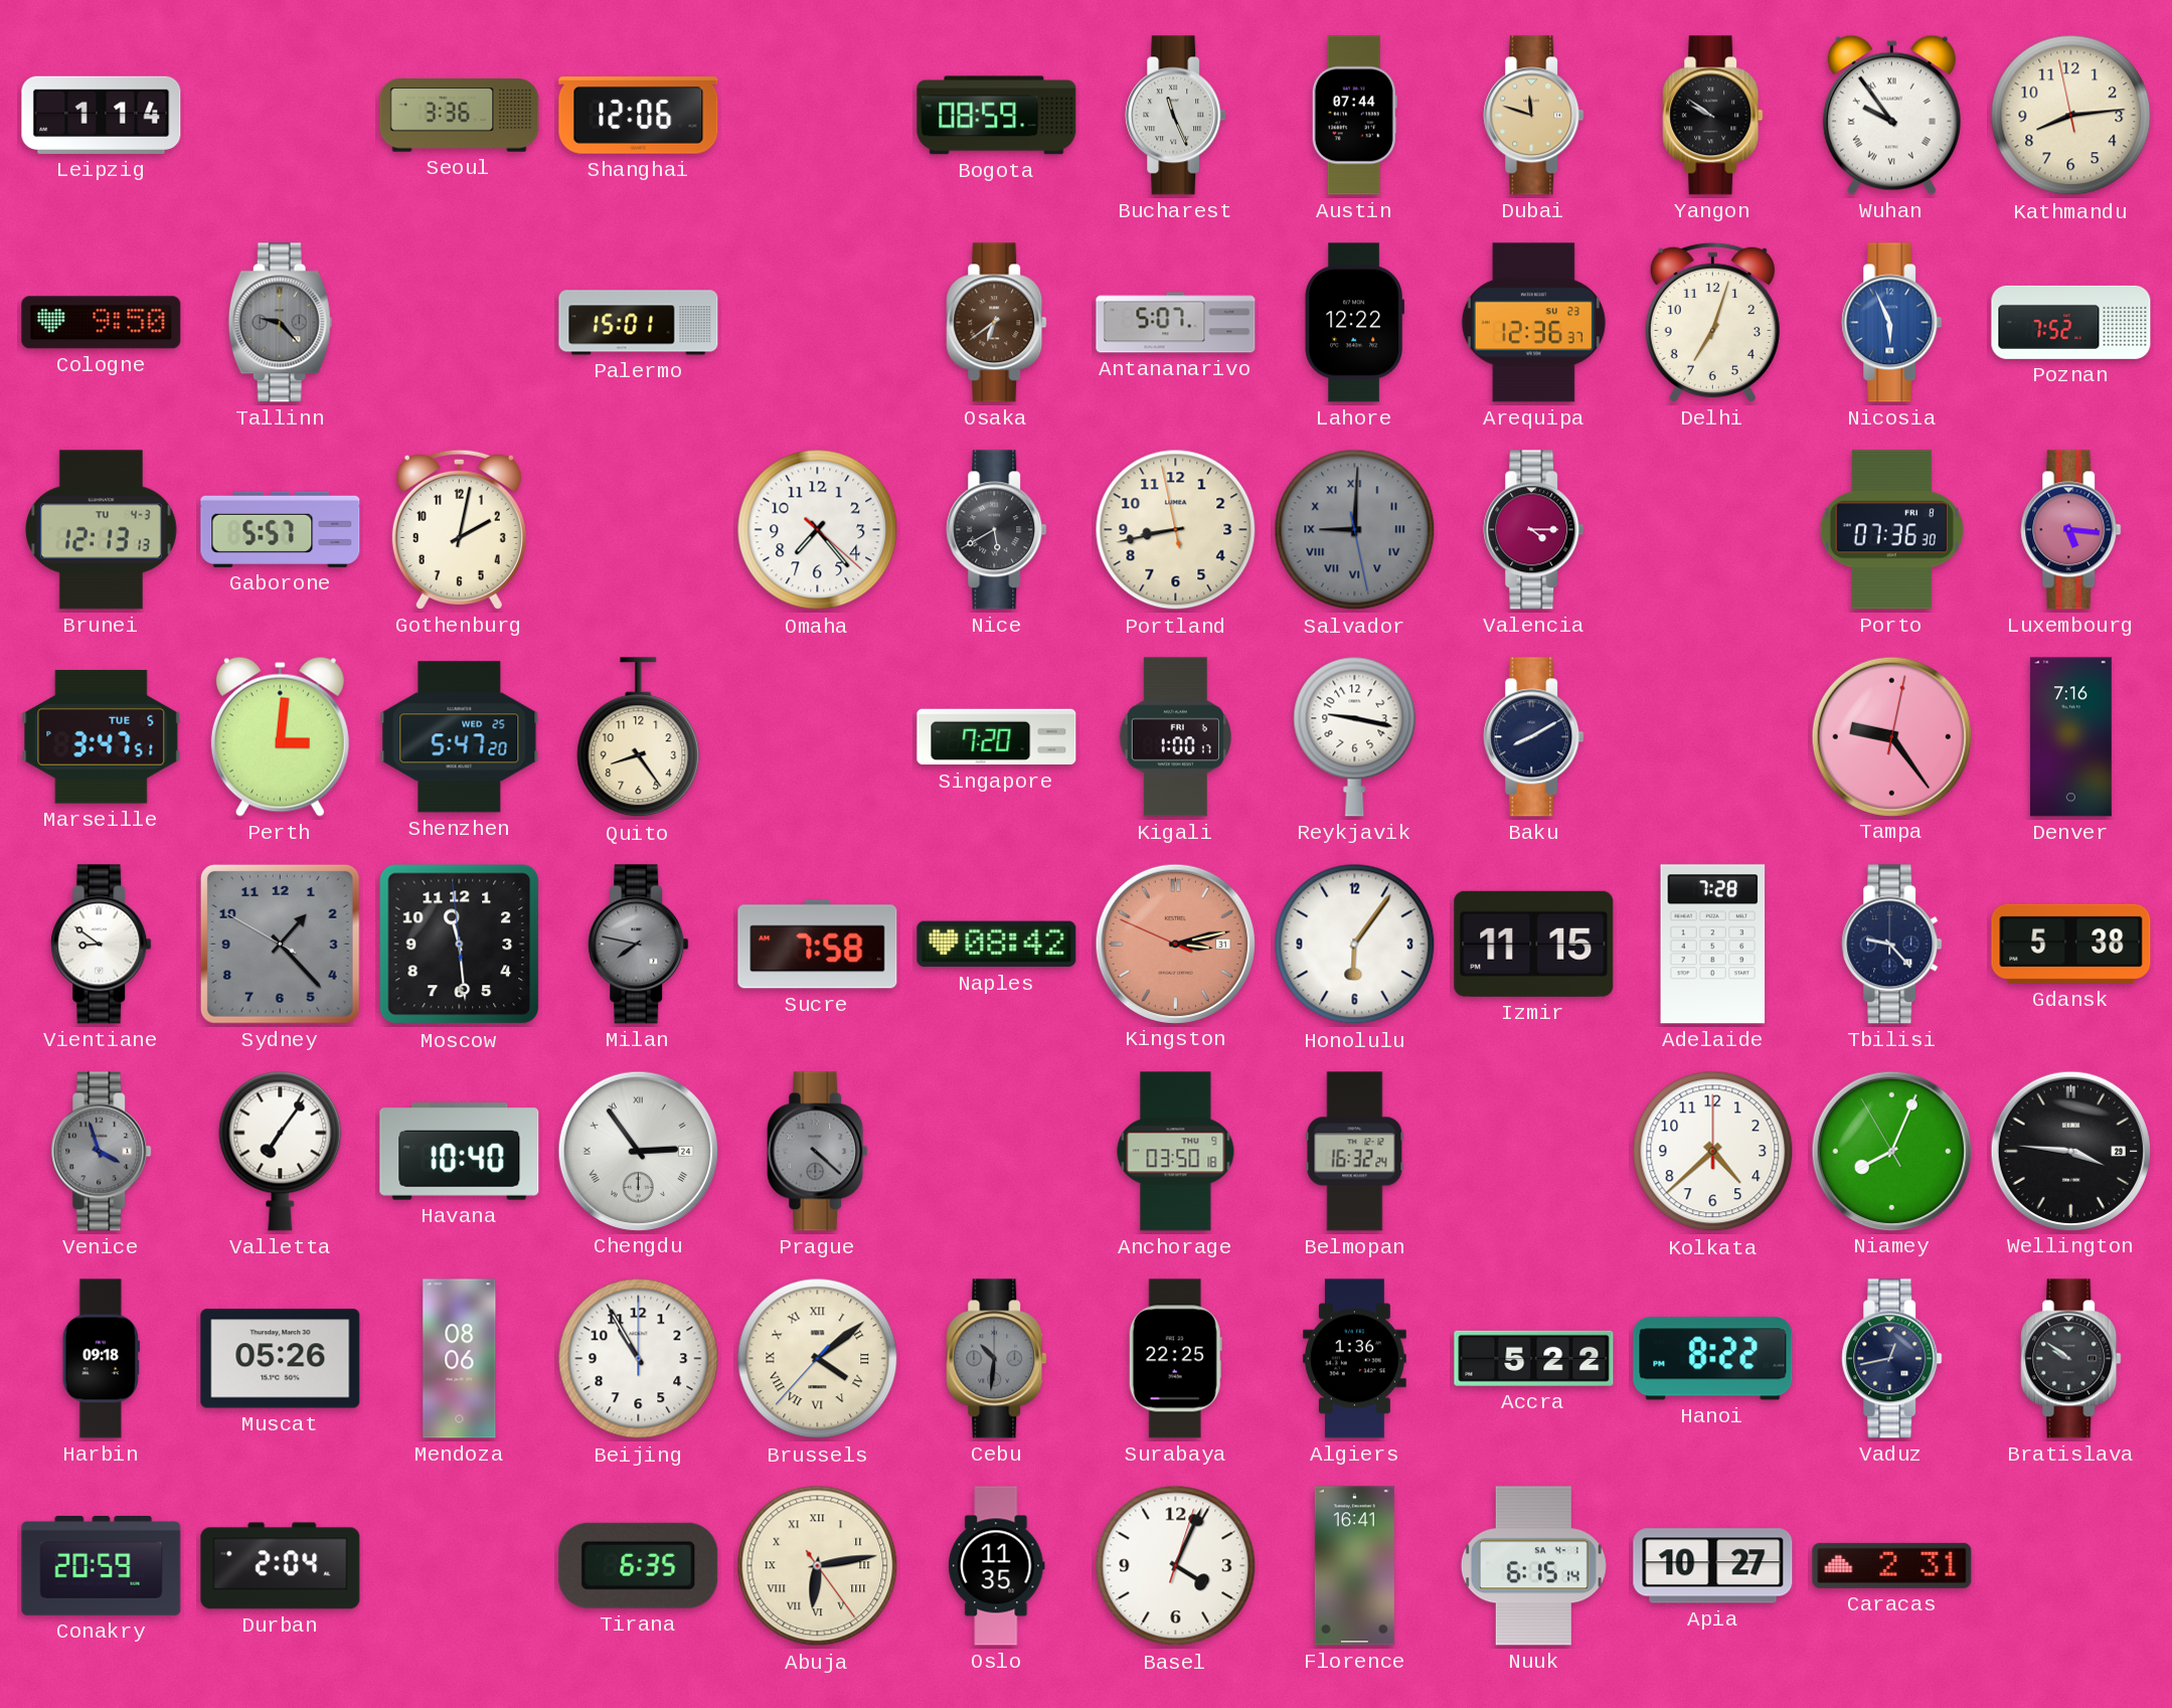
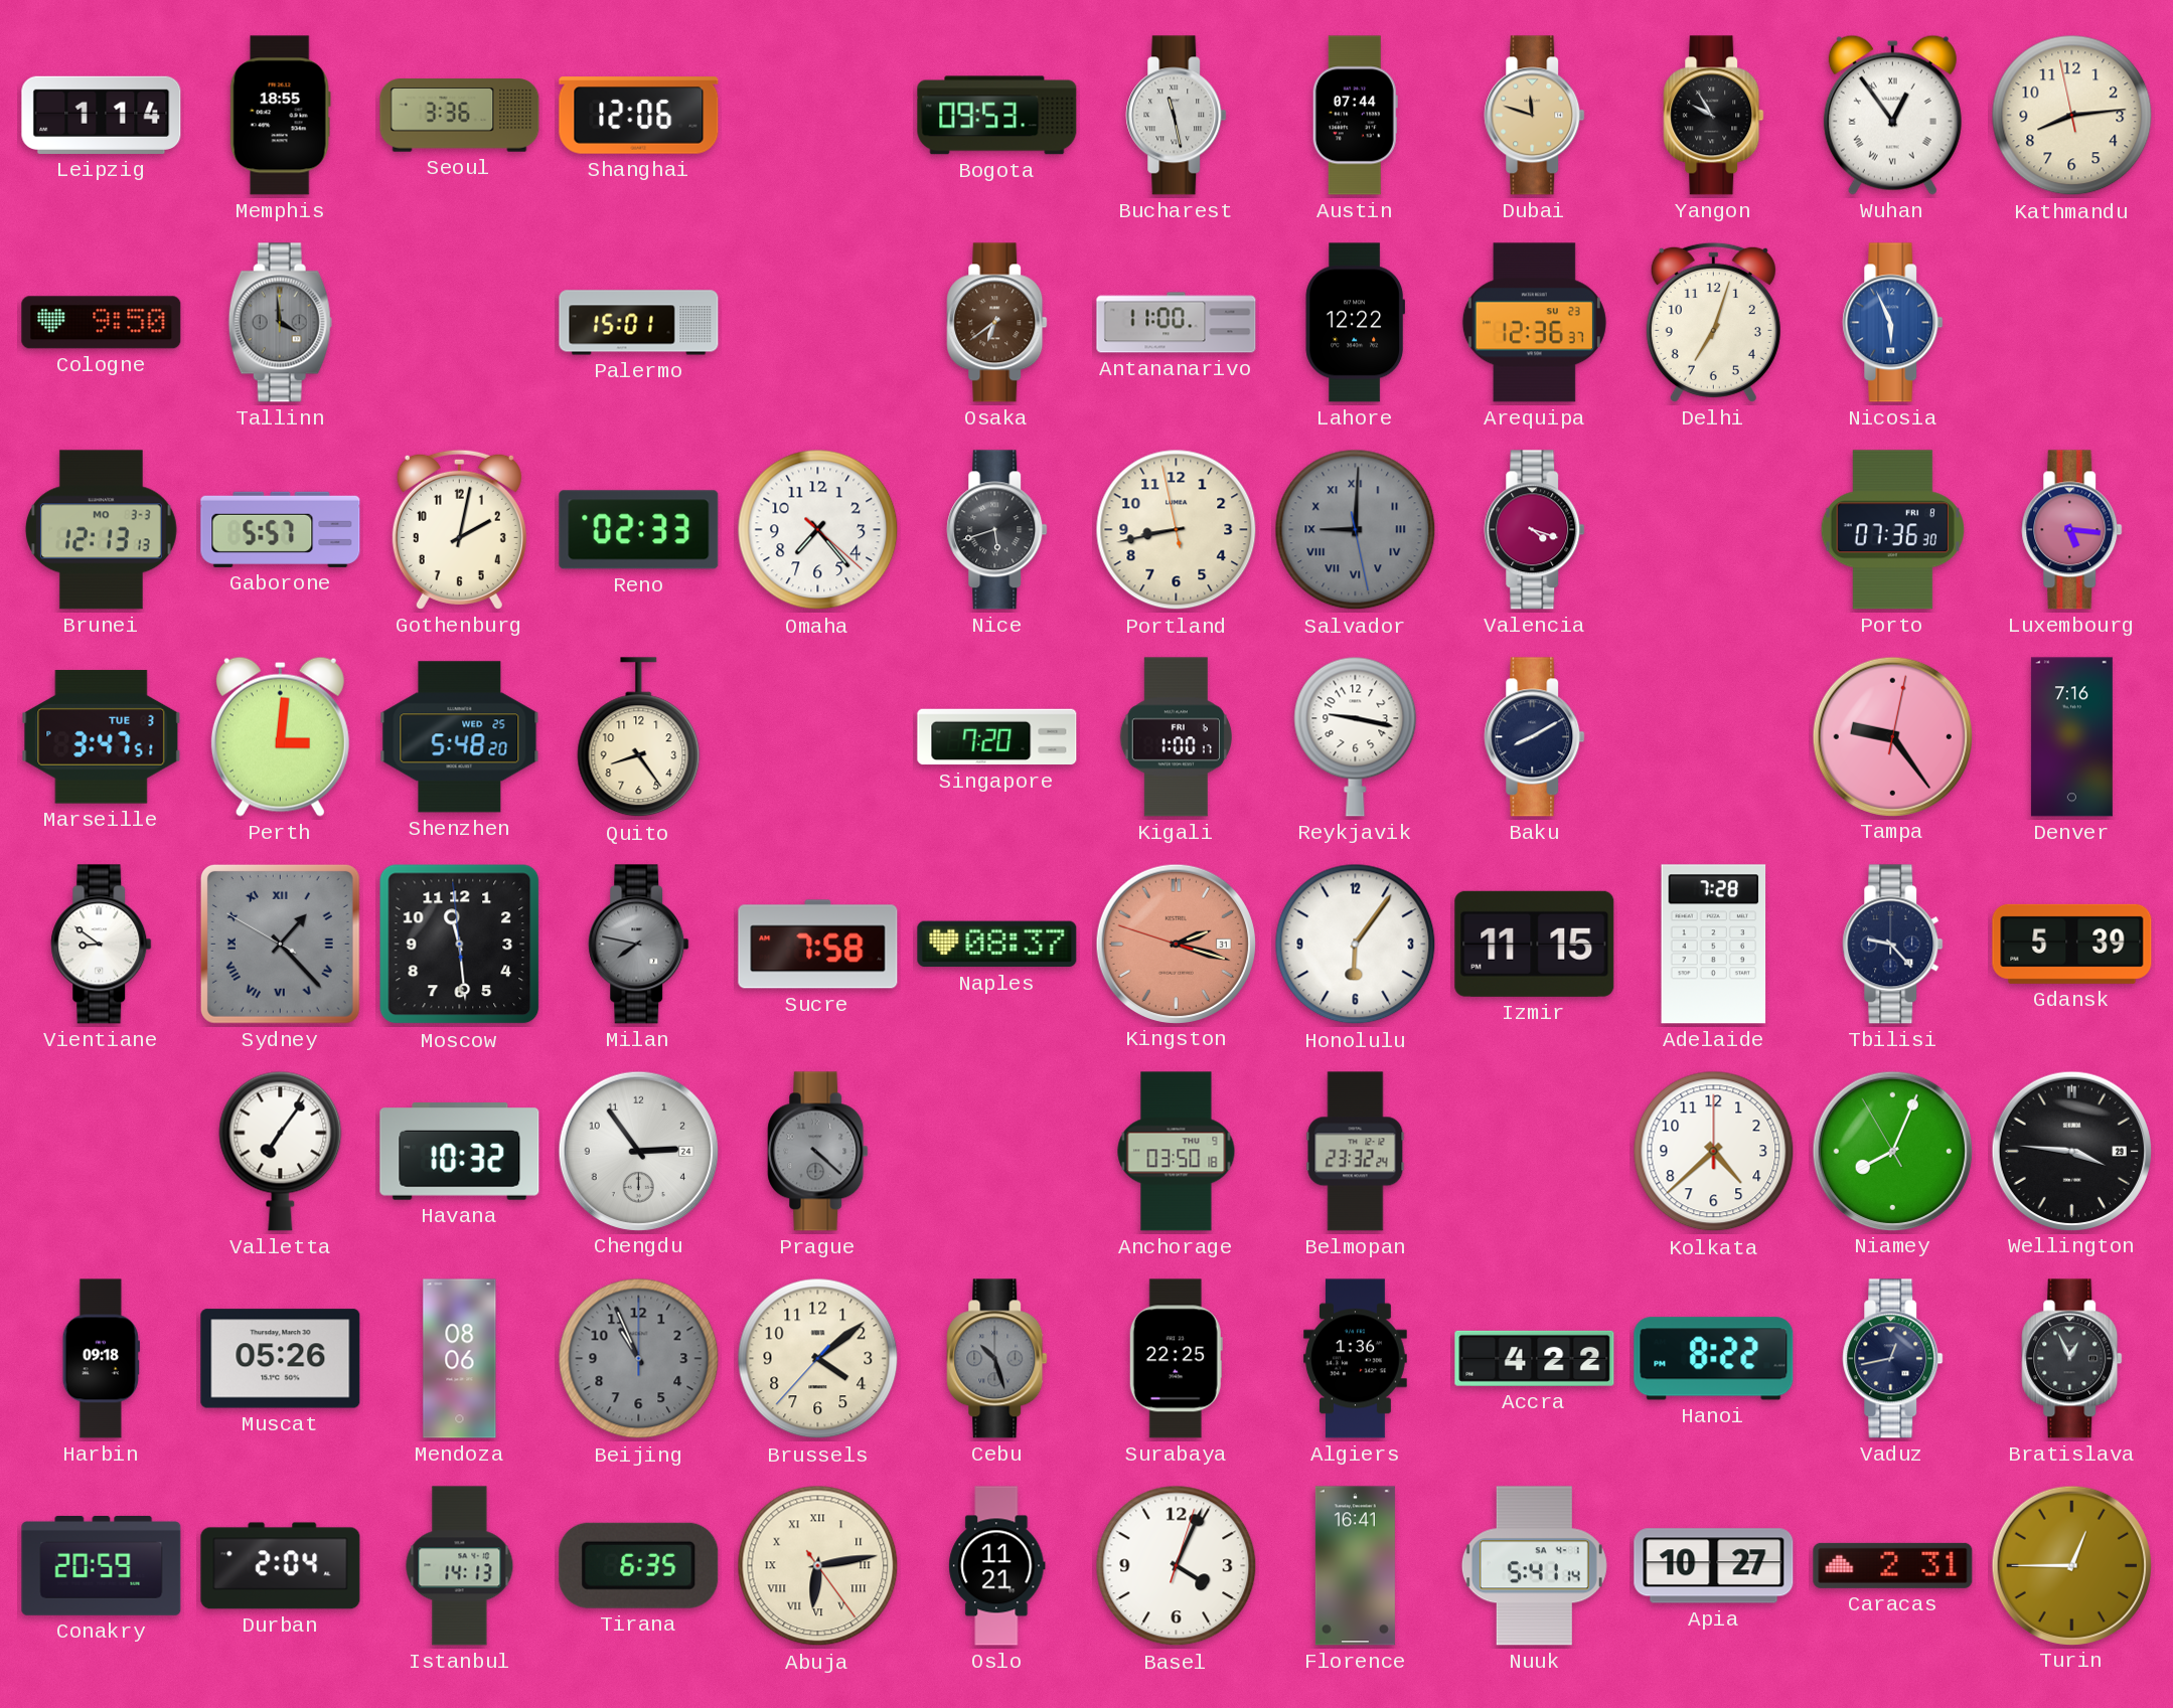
Memphis: none -> 18:55 (280, 116)
Bogota: 08:59 -> 09:53 (997, 116)
Bucharest: 11:26 -> 11:28 (1177, 116)
Yangon: 9:51 -> 9:55 (1714, 116)
Wuhan: 9:54 -> 12:54 (1892, 115)
Tallinn: 9:23 -> 3:59 (280, 323)
Antananarivo: 5:07 -> 11:00 (1177, 323)
Poznan: 7:52 -> none (2071, 322)
Brunei date: TU 4-3 -> MO 3-3 (101, 530)
Reno: none -> 02:33 (639, 530)
Nice: 5:40 -> 5:42 (997, 530)
Valencia: 4:15 -> 4:18 (1535, 530)
Marseille date: TUE 5 -> TUE 3 (102, 737)
Shenzhen: 5:47 -> 5:48 (460, 737)
Sydney numerals: Arabic -> Roman (280, 944)
Naples: 08:42 -> 08:37 (997, 945)
Kingston: 3:12 -> 2:17 (1176, 944)
Gdansk: 5:38 -> 5:39 (2072, 944)
Venice: 3:57 -> none (102, 1152)
Havana: 10:40 -> 10:32 (460, 1152)
Chengdu numerals: Roman -> Arabic (638, 1151)
Belmopan: 16:32 -> 23:32 (1356, 1152)
Beijing: 10:55 -> 10:56 (639, 1359)
Beijing dial: white -> grey (639, 1359)
Brussels numerals: Roman -> Arabic (818, 1359)
Cebu: 10:31 -> 10:27 (997, 1359)
Accra: 5:22 -> 4:22 (1535, 1358)
Bratislava: 9:51 -> 12:56 (2072, 1359)
Istanbul: none -> 14:13 (460, 1566)
Oslo: 11:35 -> 11:21 (997, 1566)
Nuuk: 6:15 -> 5:41 (1534, 1566)
Turin: none -> 12:45 (2071, 1565)
